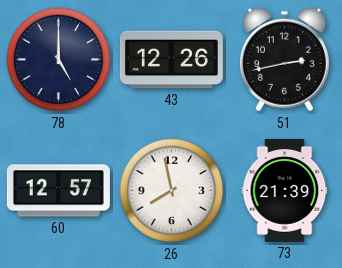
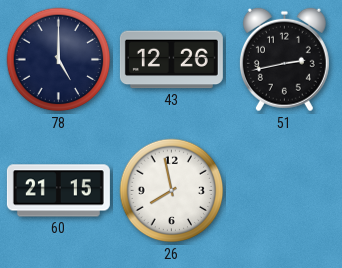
60: 12:57 -> 21:15 (58, 191)
73: 21:39 -> none (285, 190)
